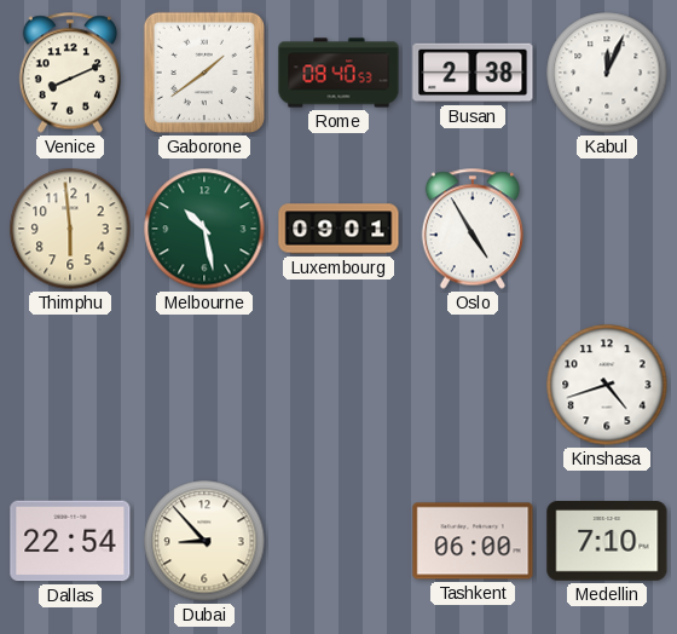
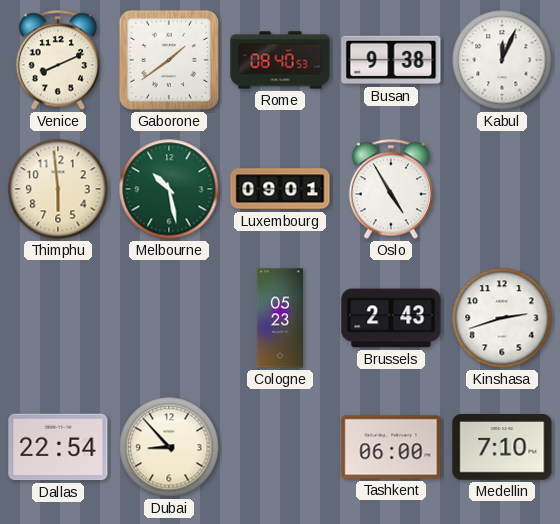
Busan: 2:38 -> 9:38 (391, 60)
Cologne: none -> 05:23 (280, 318)
Brussels: none -> 2:43 (391, 318)
Kinshasa: 4:42 -> 2:42 (502, 318)
